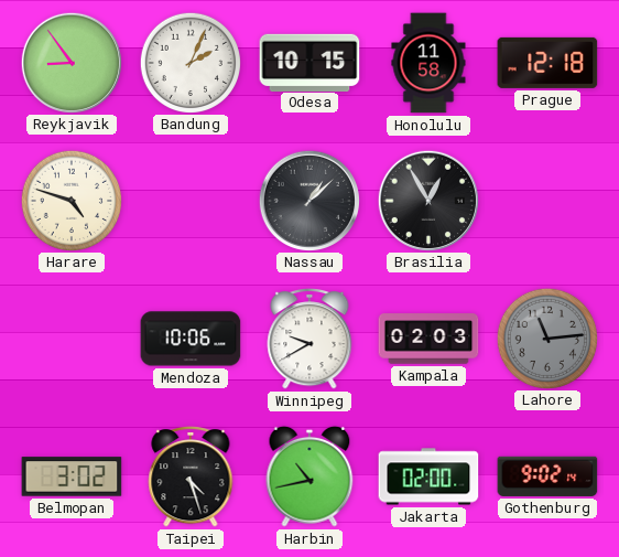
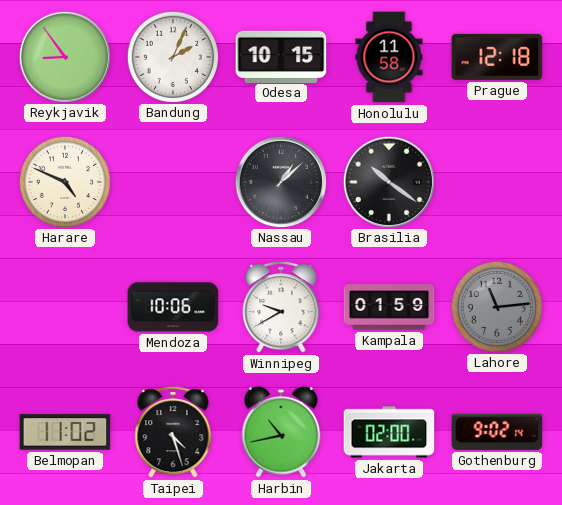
Harare: 4:48 -> 4:49 (64, 181)
Brasilia: 12:55 -> 10:21 (388, 181)
Kampala: 02:03 -> 01:59 (389, 307)
Belmopan: 3:02 -> 11:02 (65, 432)
